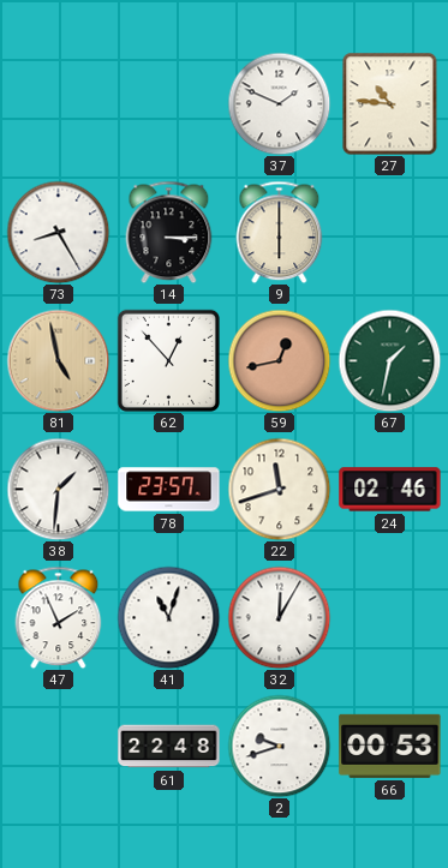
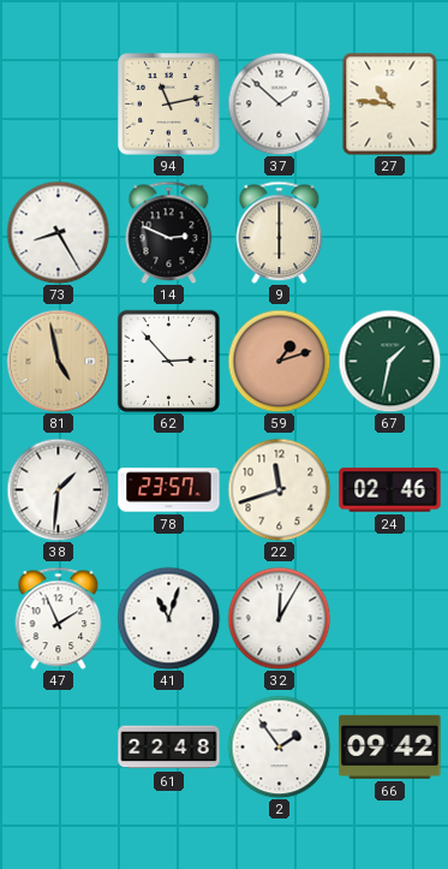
94: none -> 11:13 (169, 105)
37: 1:49 -> 1:52 (279, 103)
14: 3:15 -> 2:49 (169, 232)
62: 12:53 -> 2:53 (168, 361)
59: 12:43 -> 1:12 (279, 361)
2: 9:42 -> 1:54 (279, 746)
66: 00:53 -> 09:42 (390, 746)
